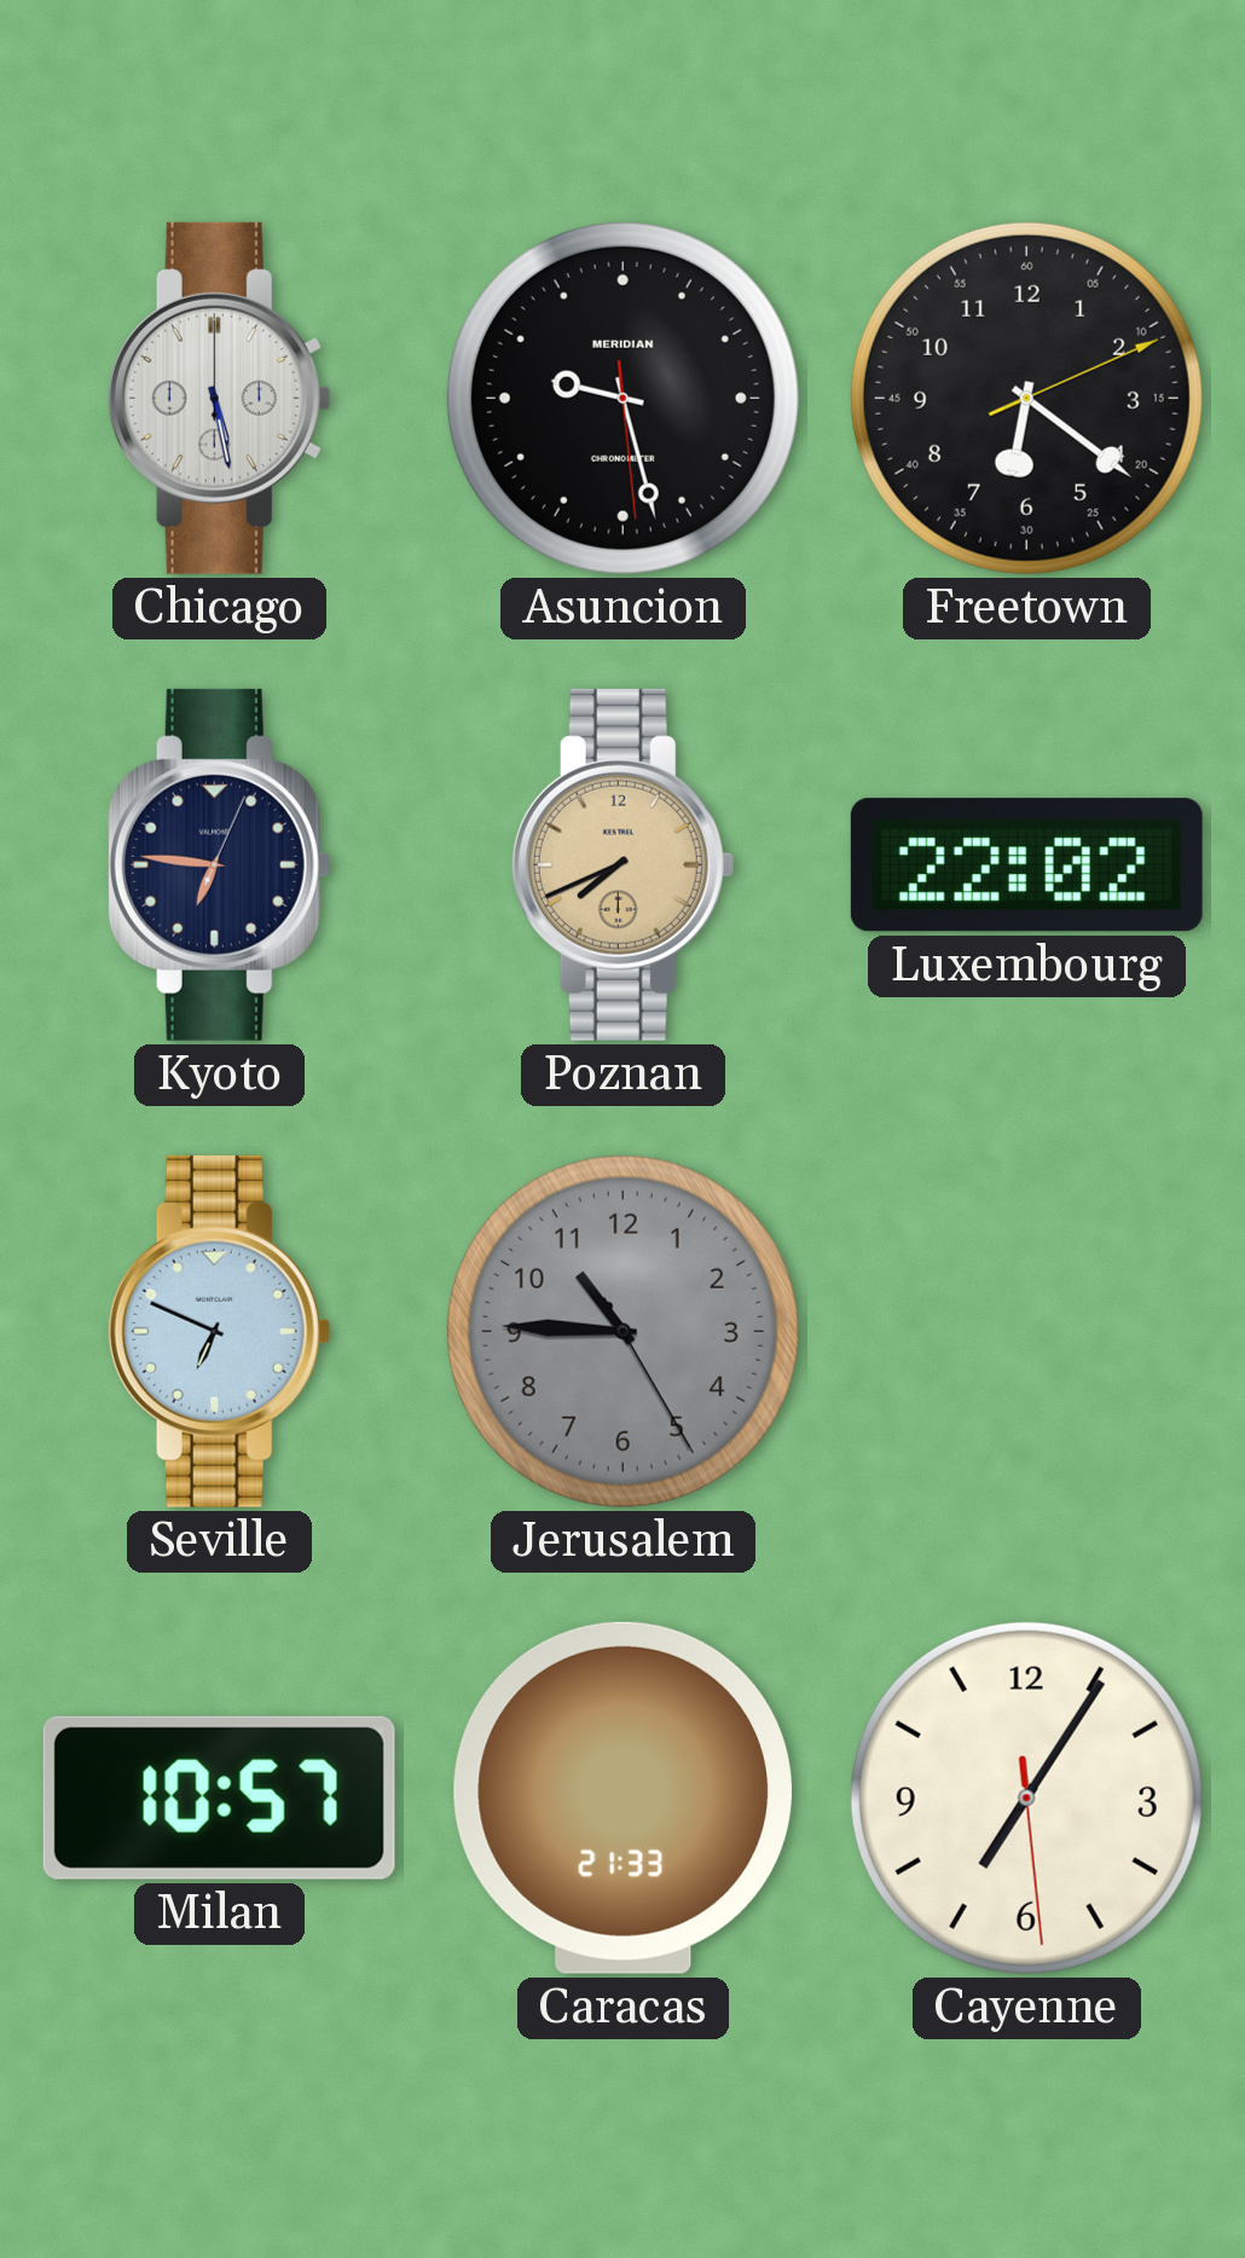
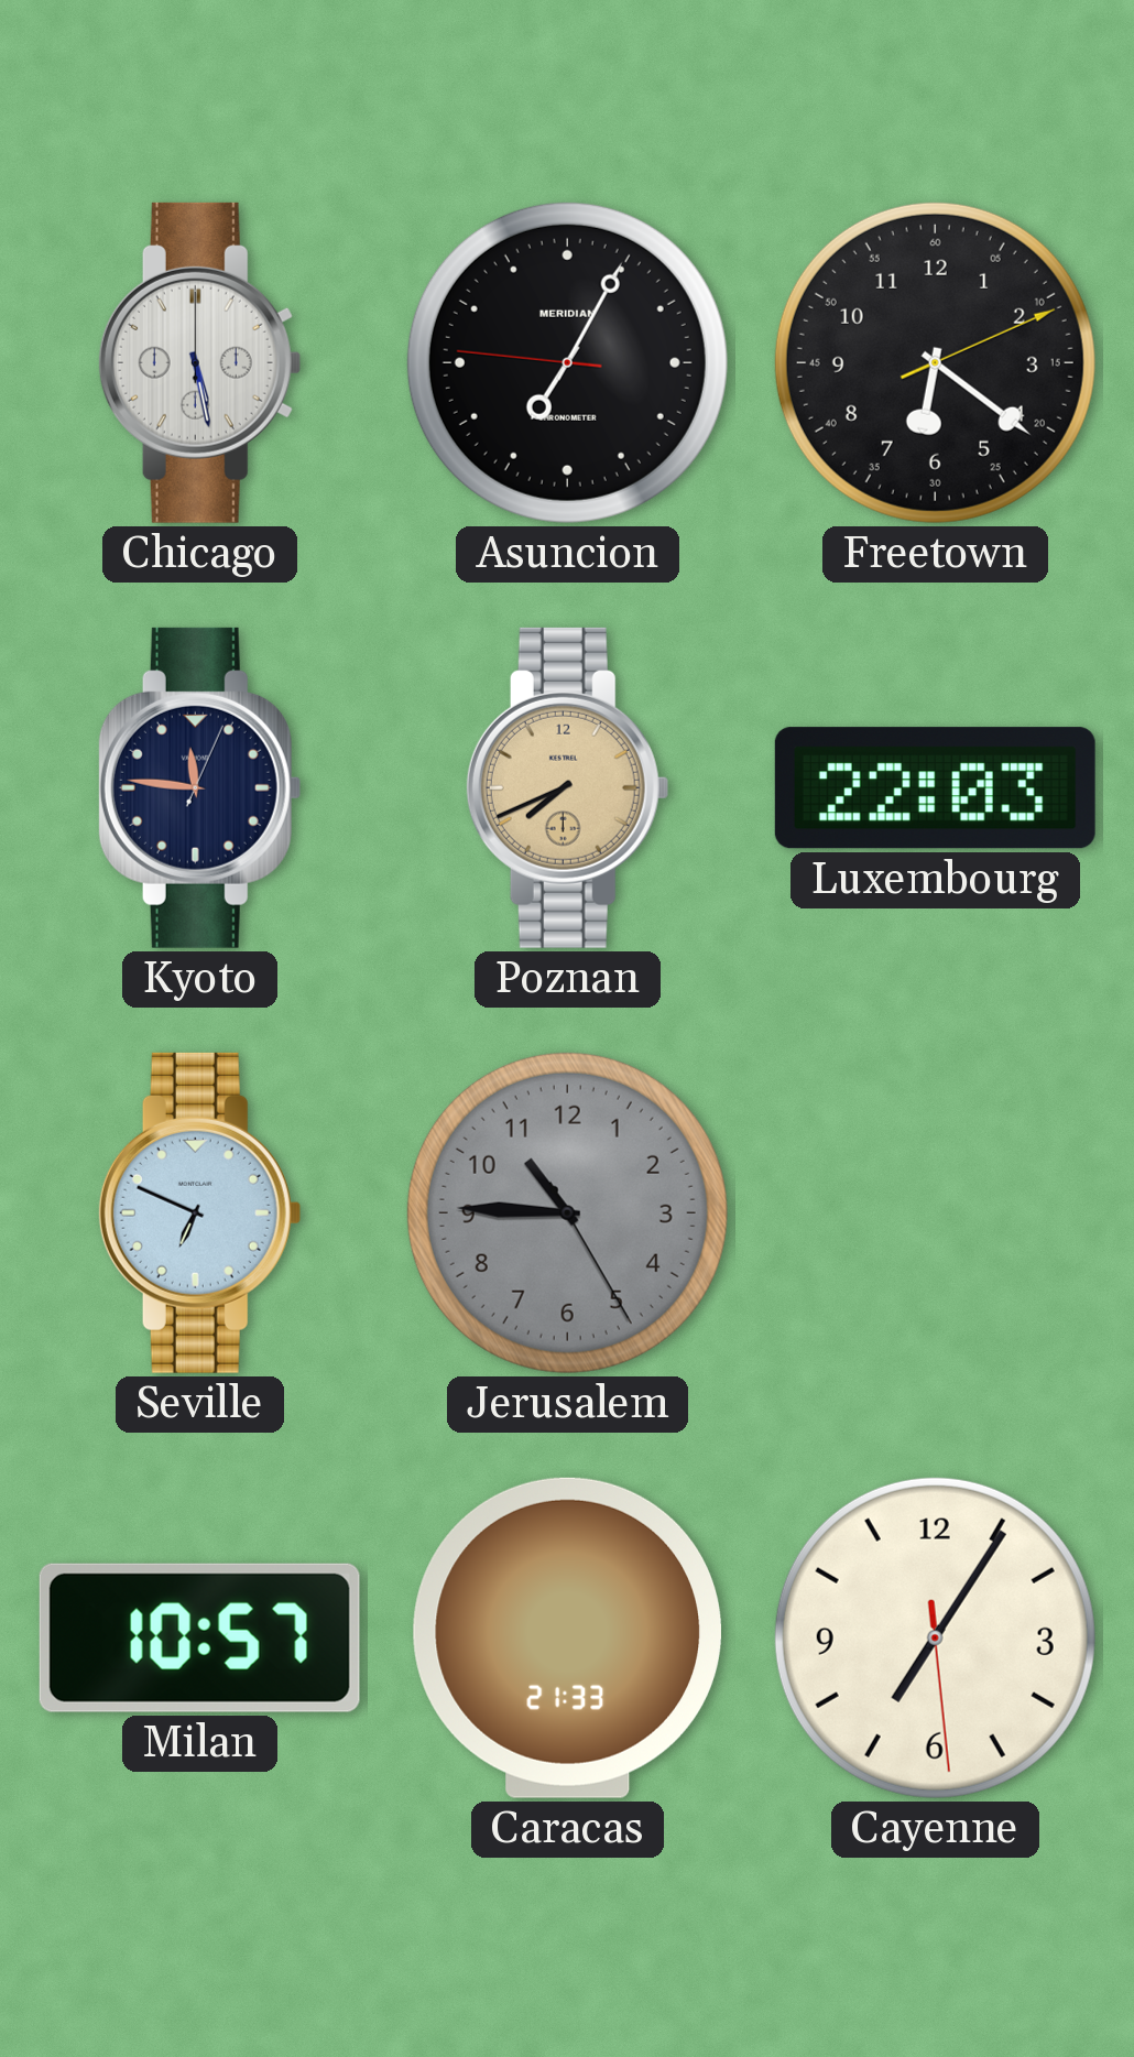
Asuncion: 9:27 -> 7:04 (567, 362)
Kyoto: 6:46 -> 11:46 (199, 787)
Luxembourg: 22:02 -> 22:03 (935, 788)
